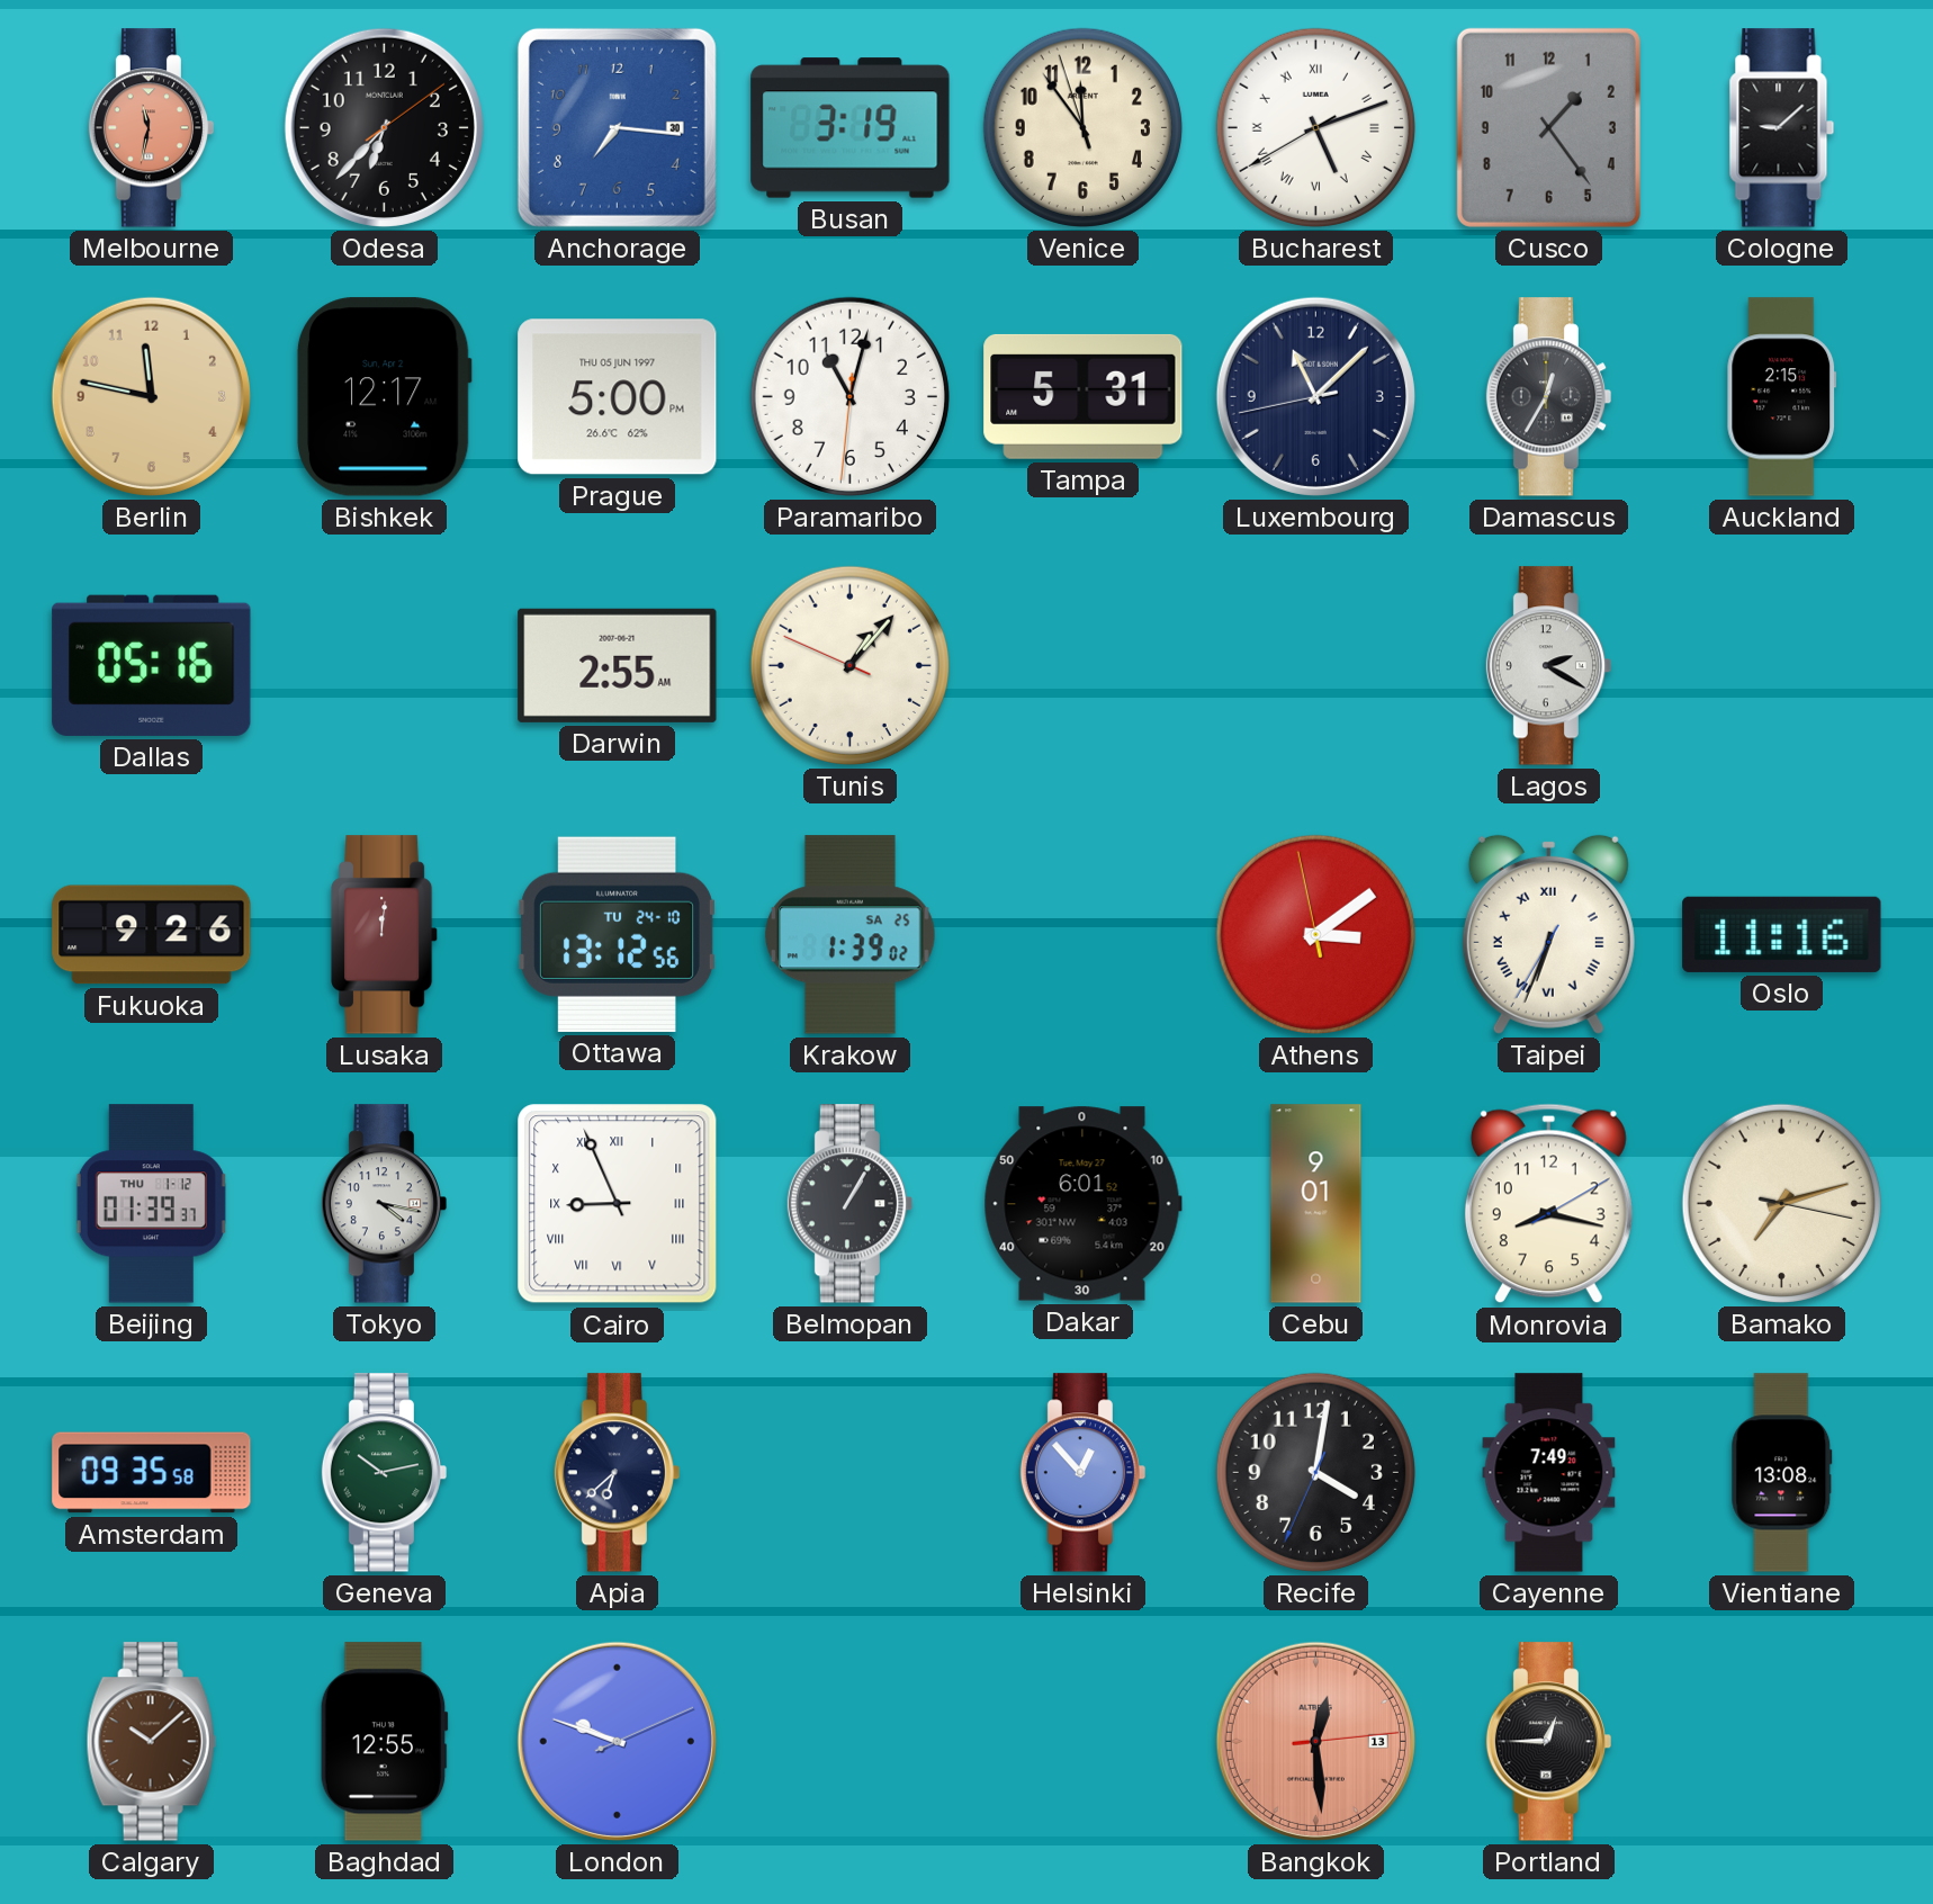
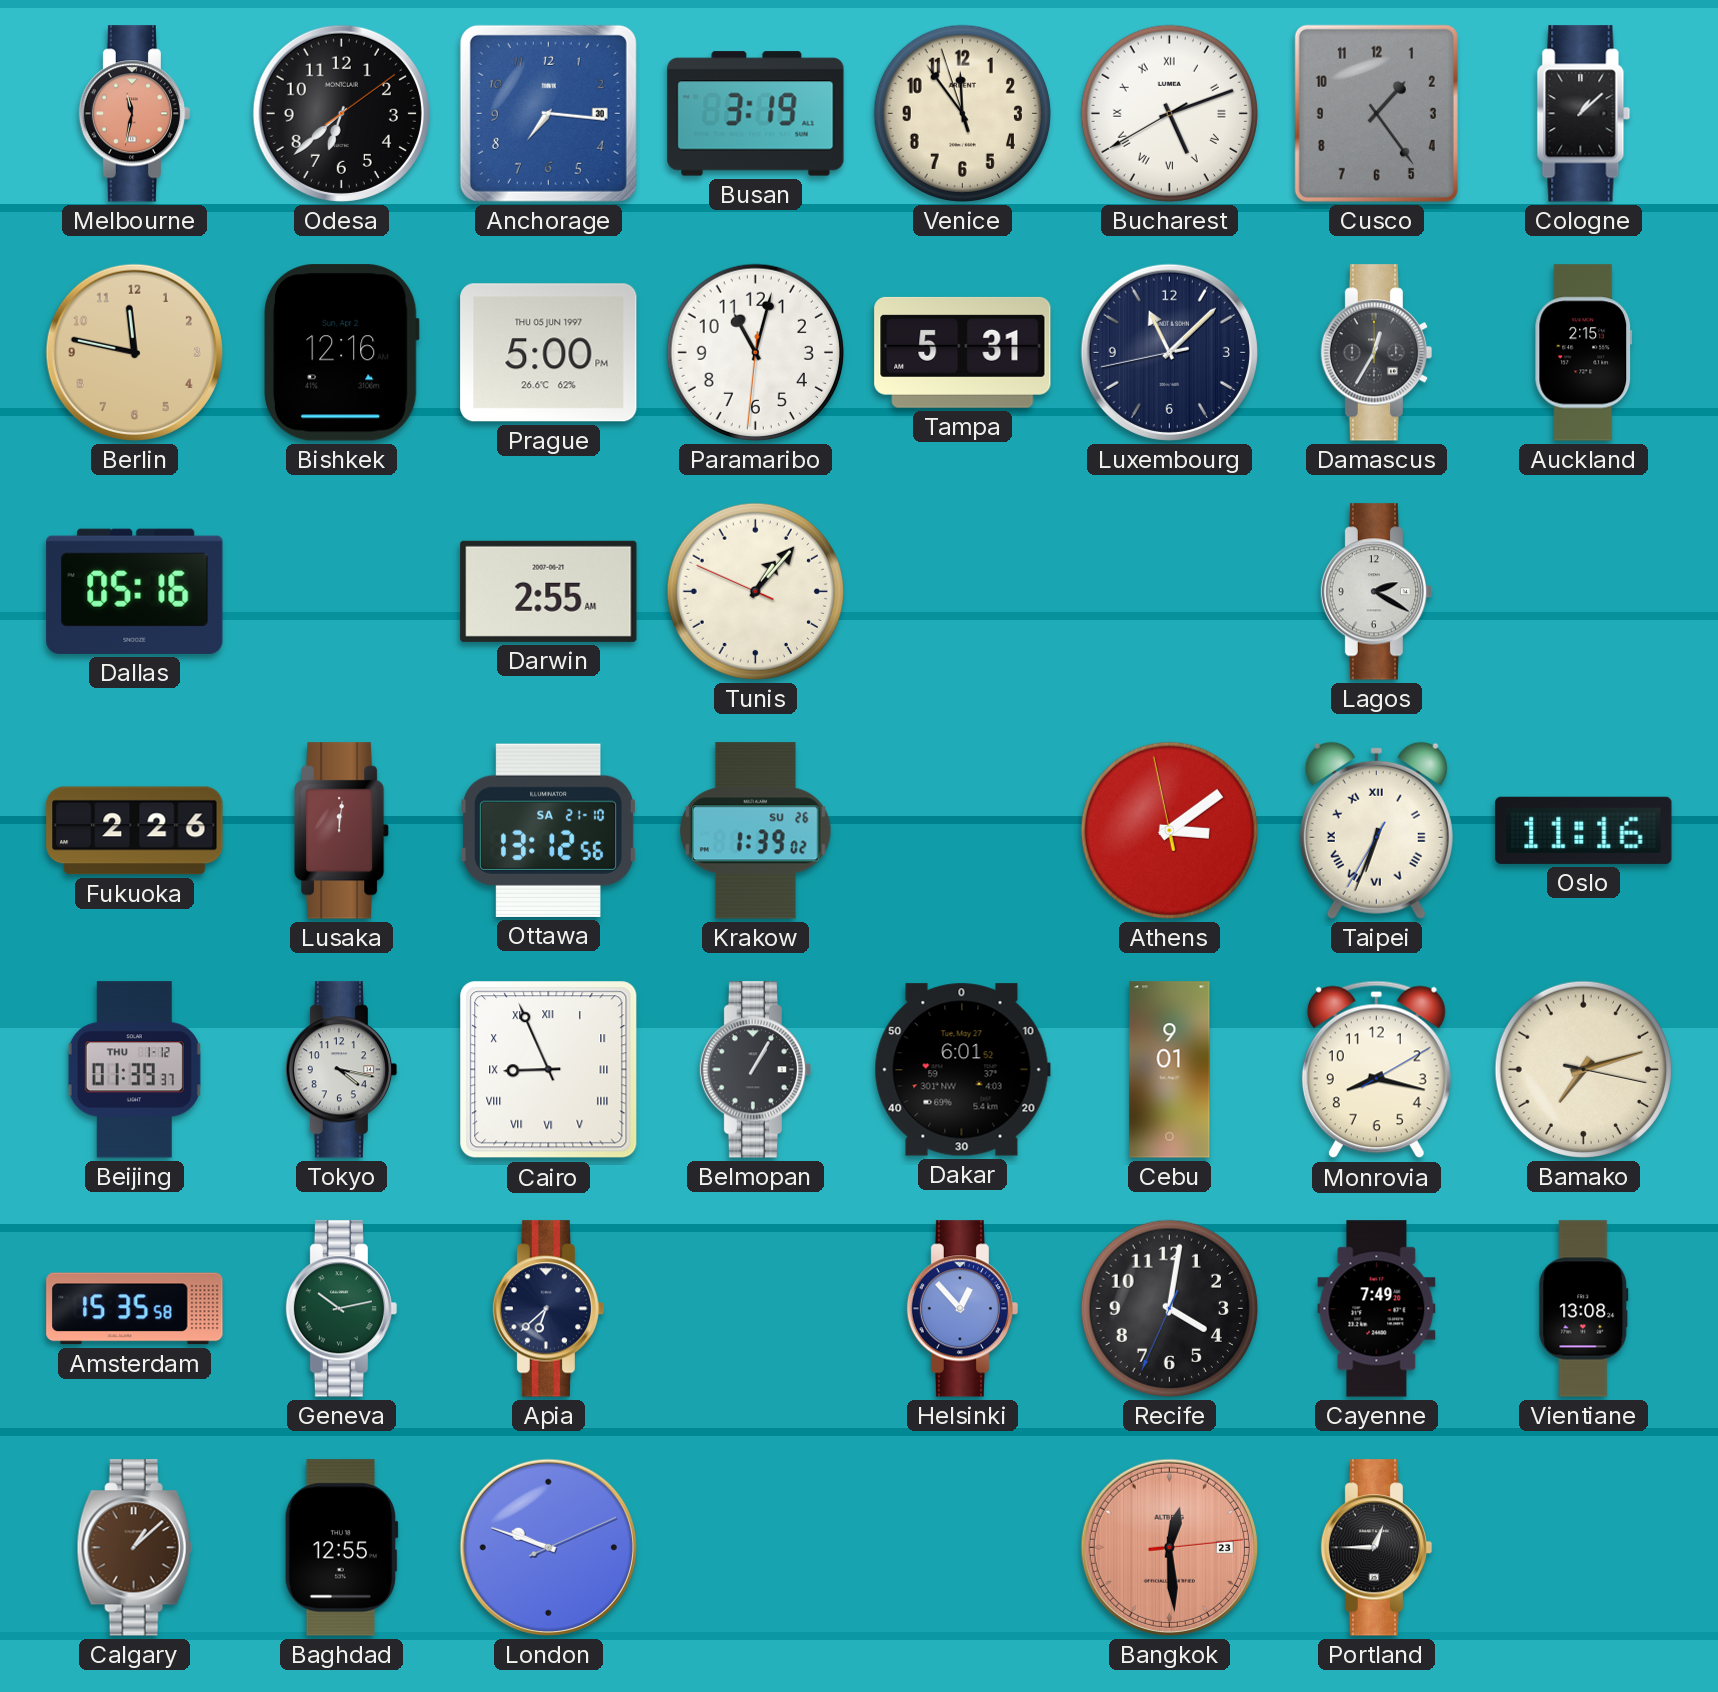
Odesa: 6:37 -> 6:38 (341, 113)
Cologne: 9:08 -> 1:08 (1584, 114)
Bishkek: 12:17 -> 12:16 (341, 353)
Fukuoka: 9:26 -> 2:26 (135, 831)
Ottawa date: TU 24-10 -> SA 21-10 (548, 830)
Krakow date: SA 25 -> SU 26 (755, 831)
Amsterdam: 09:35 -> 15:35 (135, 1309)
Calgary: 10:08 -> 1:08 (134, 1548)
Bangkok date: 13 -> 23 (1169, 1547)
